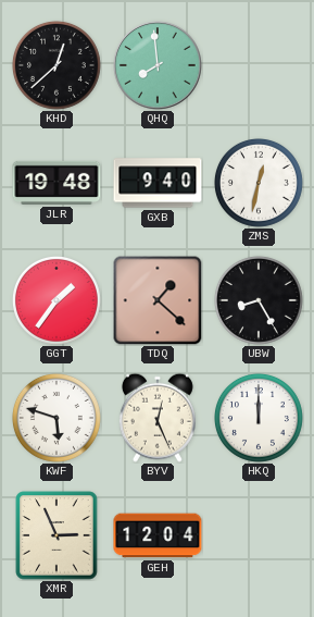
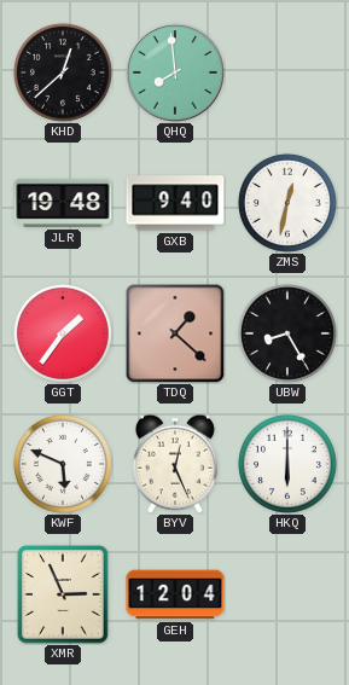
KWF: 5:48 -> 5:49 (63, 464)
HKQ: 12:00 -> 6:00 (287, 464)
